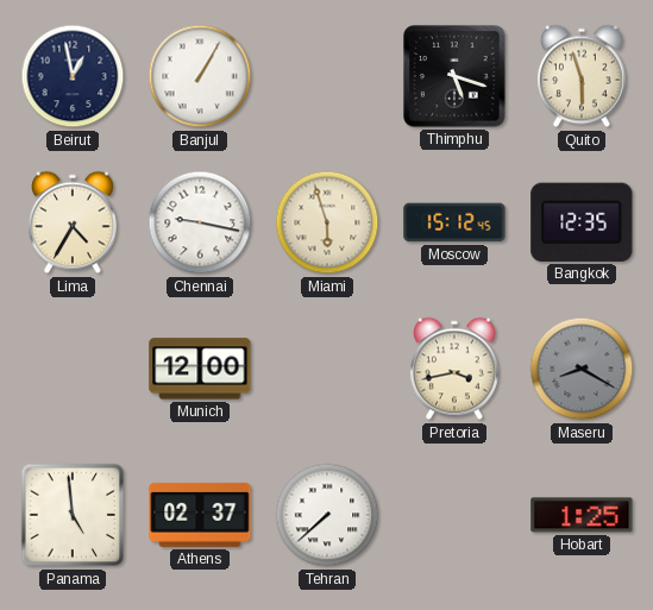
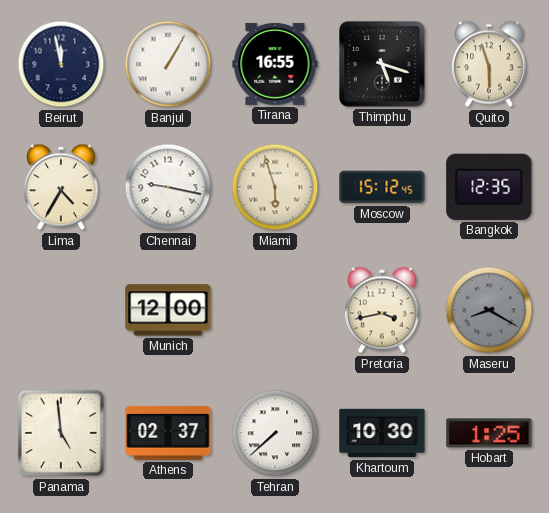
Beirut: 12:58 -> 11:58 (61, 64)
Tirana: none -> 16:55 (275, 64)
Khartoum: none -> 10:30 (382, 433)
